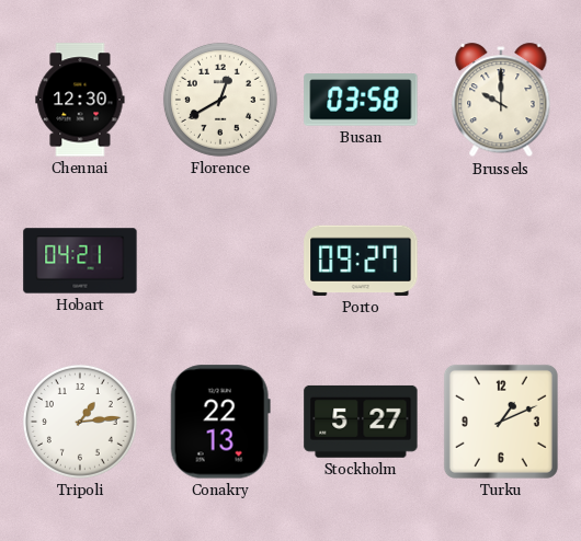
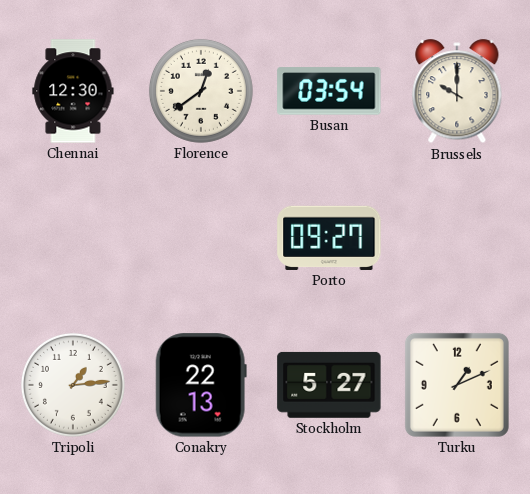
Florence: 12:40 -> 12:39 (201, 91)
Busan: 03:58 -> 03:54 (329, 91)
Hobart: 04:21 -> none (80, 261)
